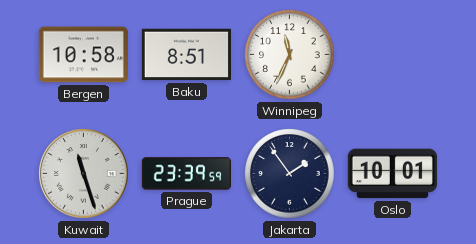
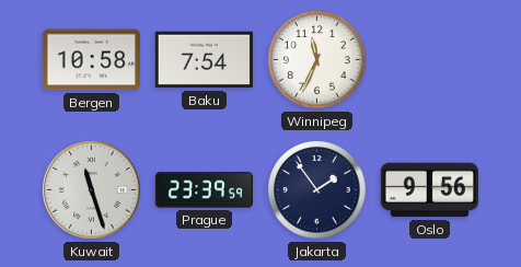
Baku: 8:51 -> 7:54 (204, 60)
Oslo: 10:01 -> 9:56 (429, 190)
